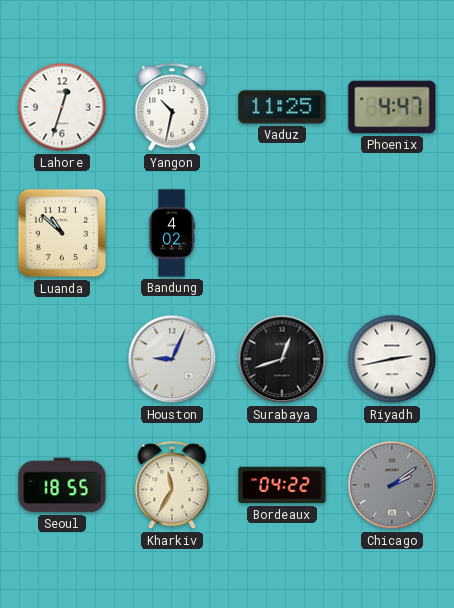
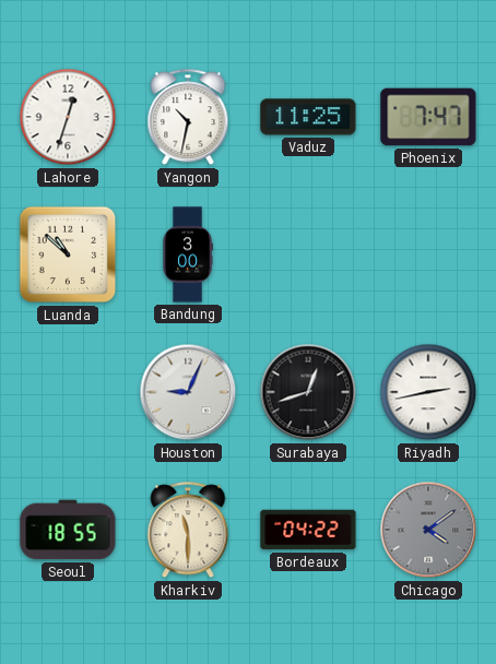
Phoenix: 4:47 -> 7:47 (428, 117)
Bandung: 4:02 -> 3:00 (188, 254)
Kharkiv: 11:35 -> 11:30 (188, 531)
Chicago: 2:09 -> 4:09 (428, 530)
